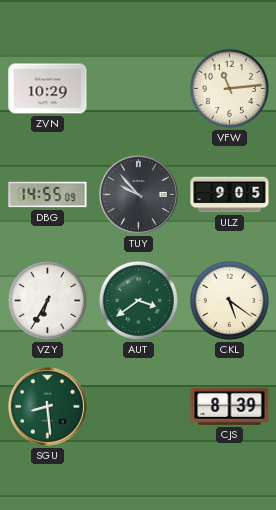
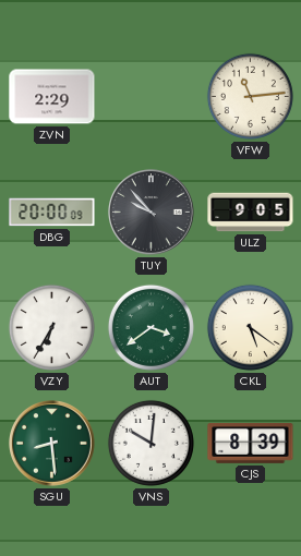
ZVN: 10:29 -> 2:29 (52, 97)
DBG: 14:55 -> 20:00 (52, 213)
VNS: none -> 10:01 (150, 443)
